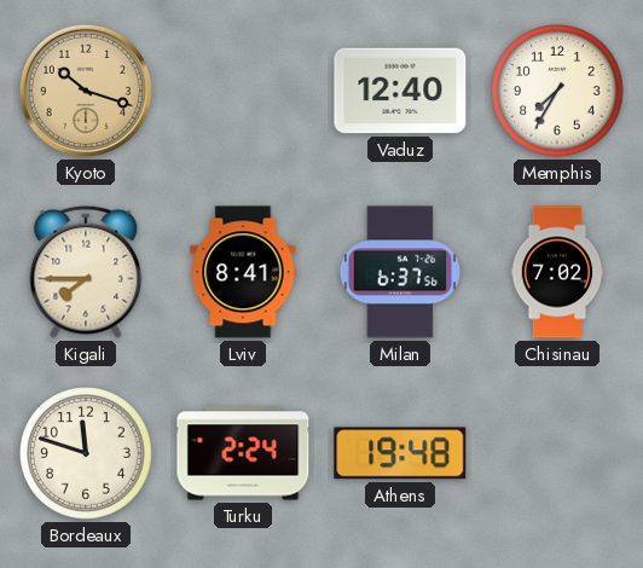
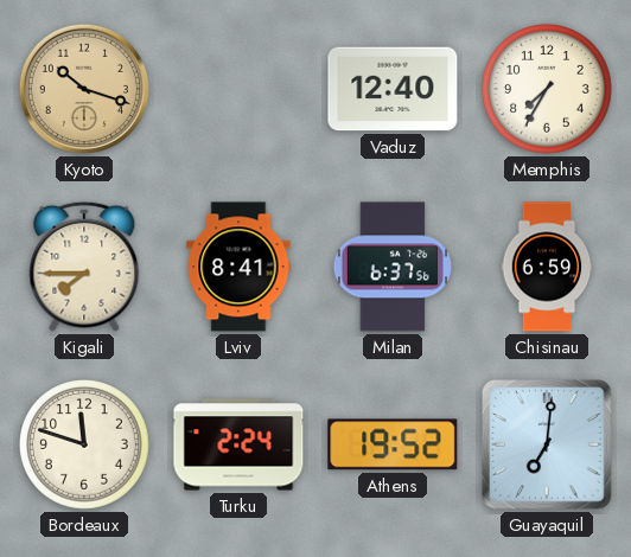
Chisinau: 7:02 -> 6:59 (547, 267)
Athens: 19:48 -> 19:52 (393, 444)
Guayaquil: none -> 7:01 (547, 444)
